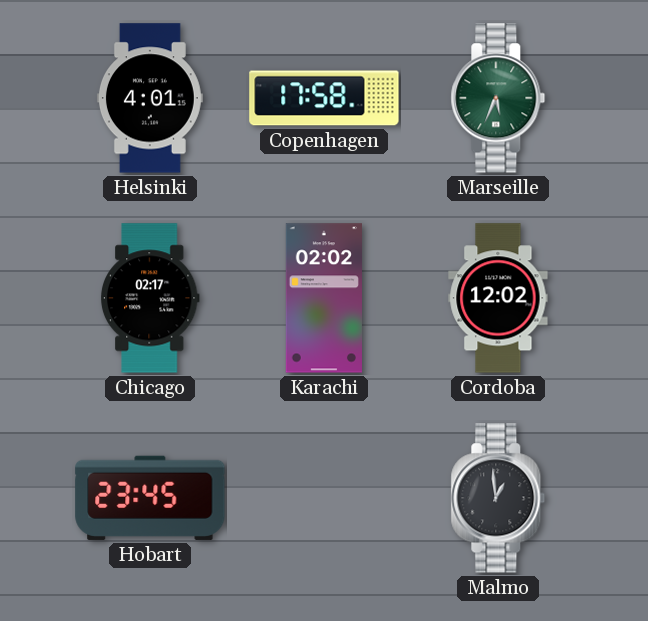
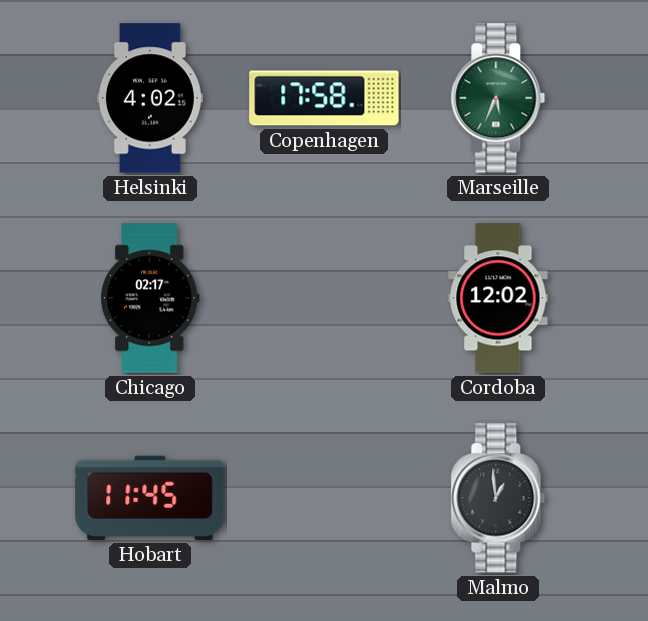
Helsinki: 4:01 -> 4:02 (150, 98)
Karachi: 02:02 -> none (324, 298)
Hobart: 23:45 -> 11:45 (150, 498)
